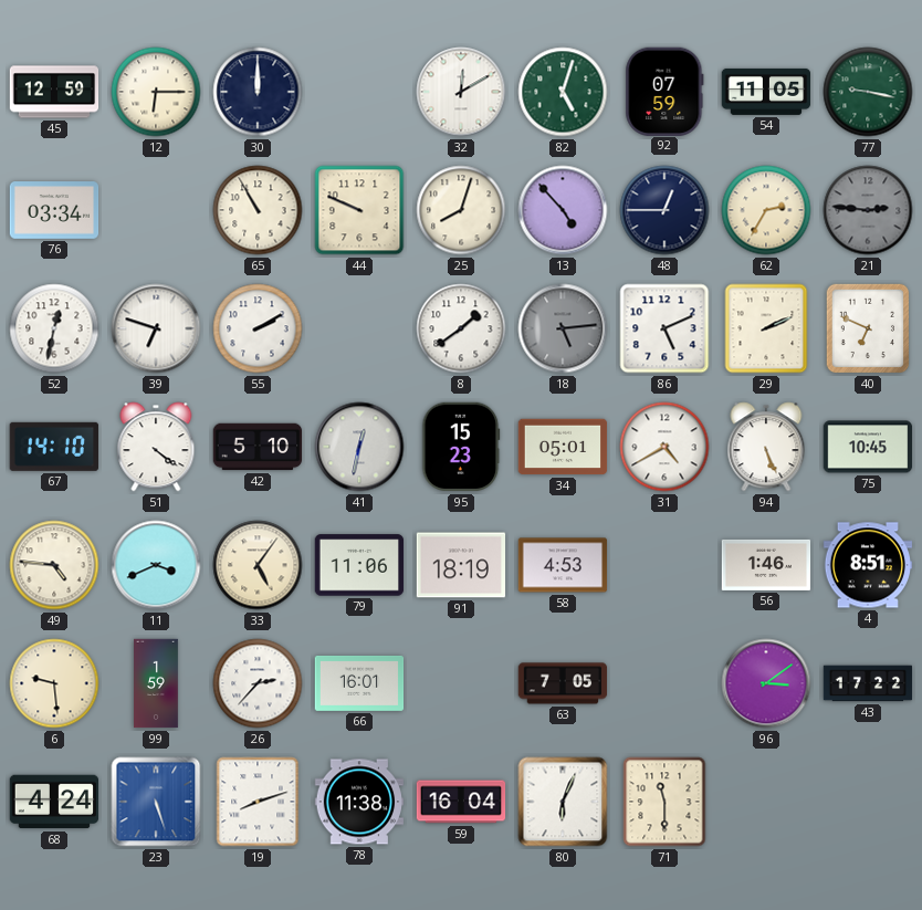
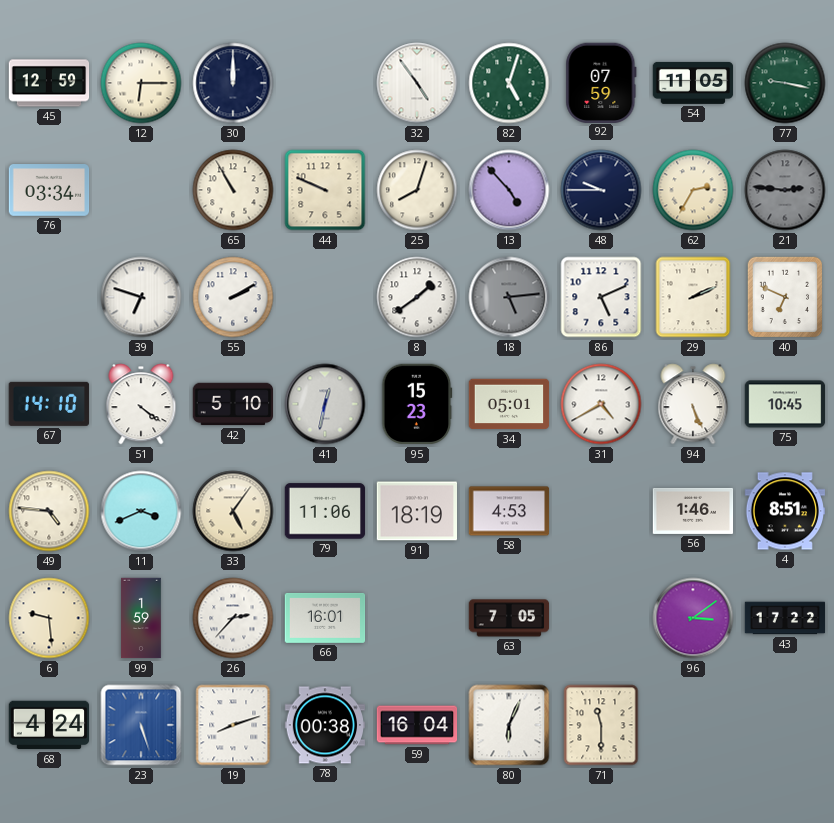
32: 12:10 -> 4:54 (417, 83)
48: 12:45 -> 9:45 (601, 190)
52: 12:32 -> none (54, 328)
78: 11:38 -> 00:38 (325, 725)
